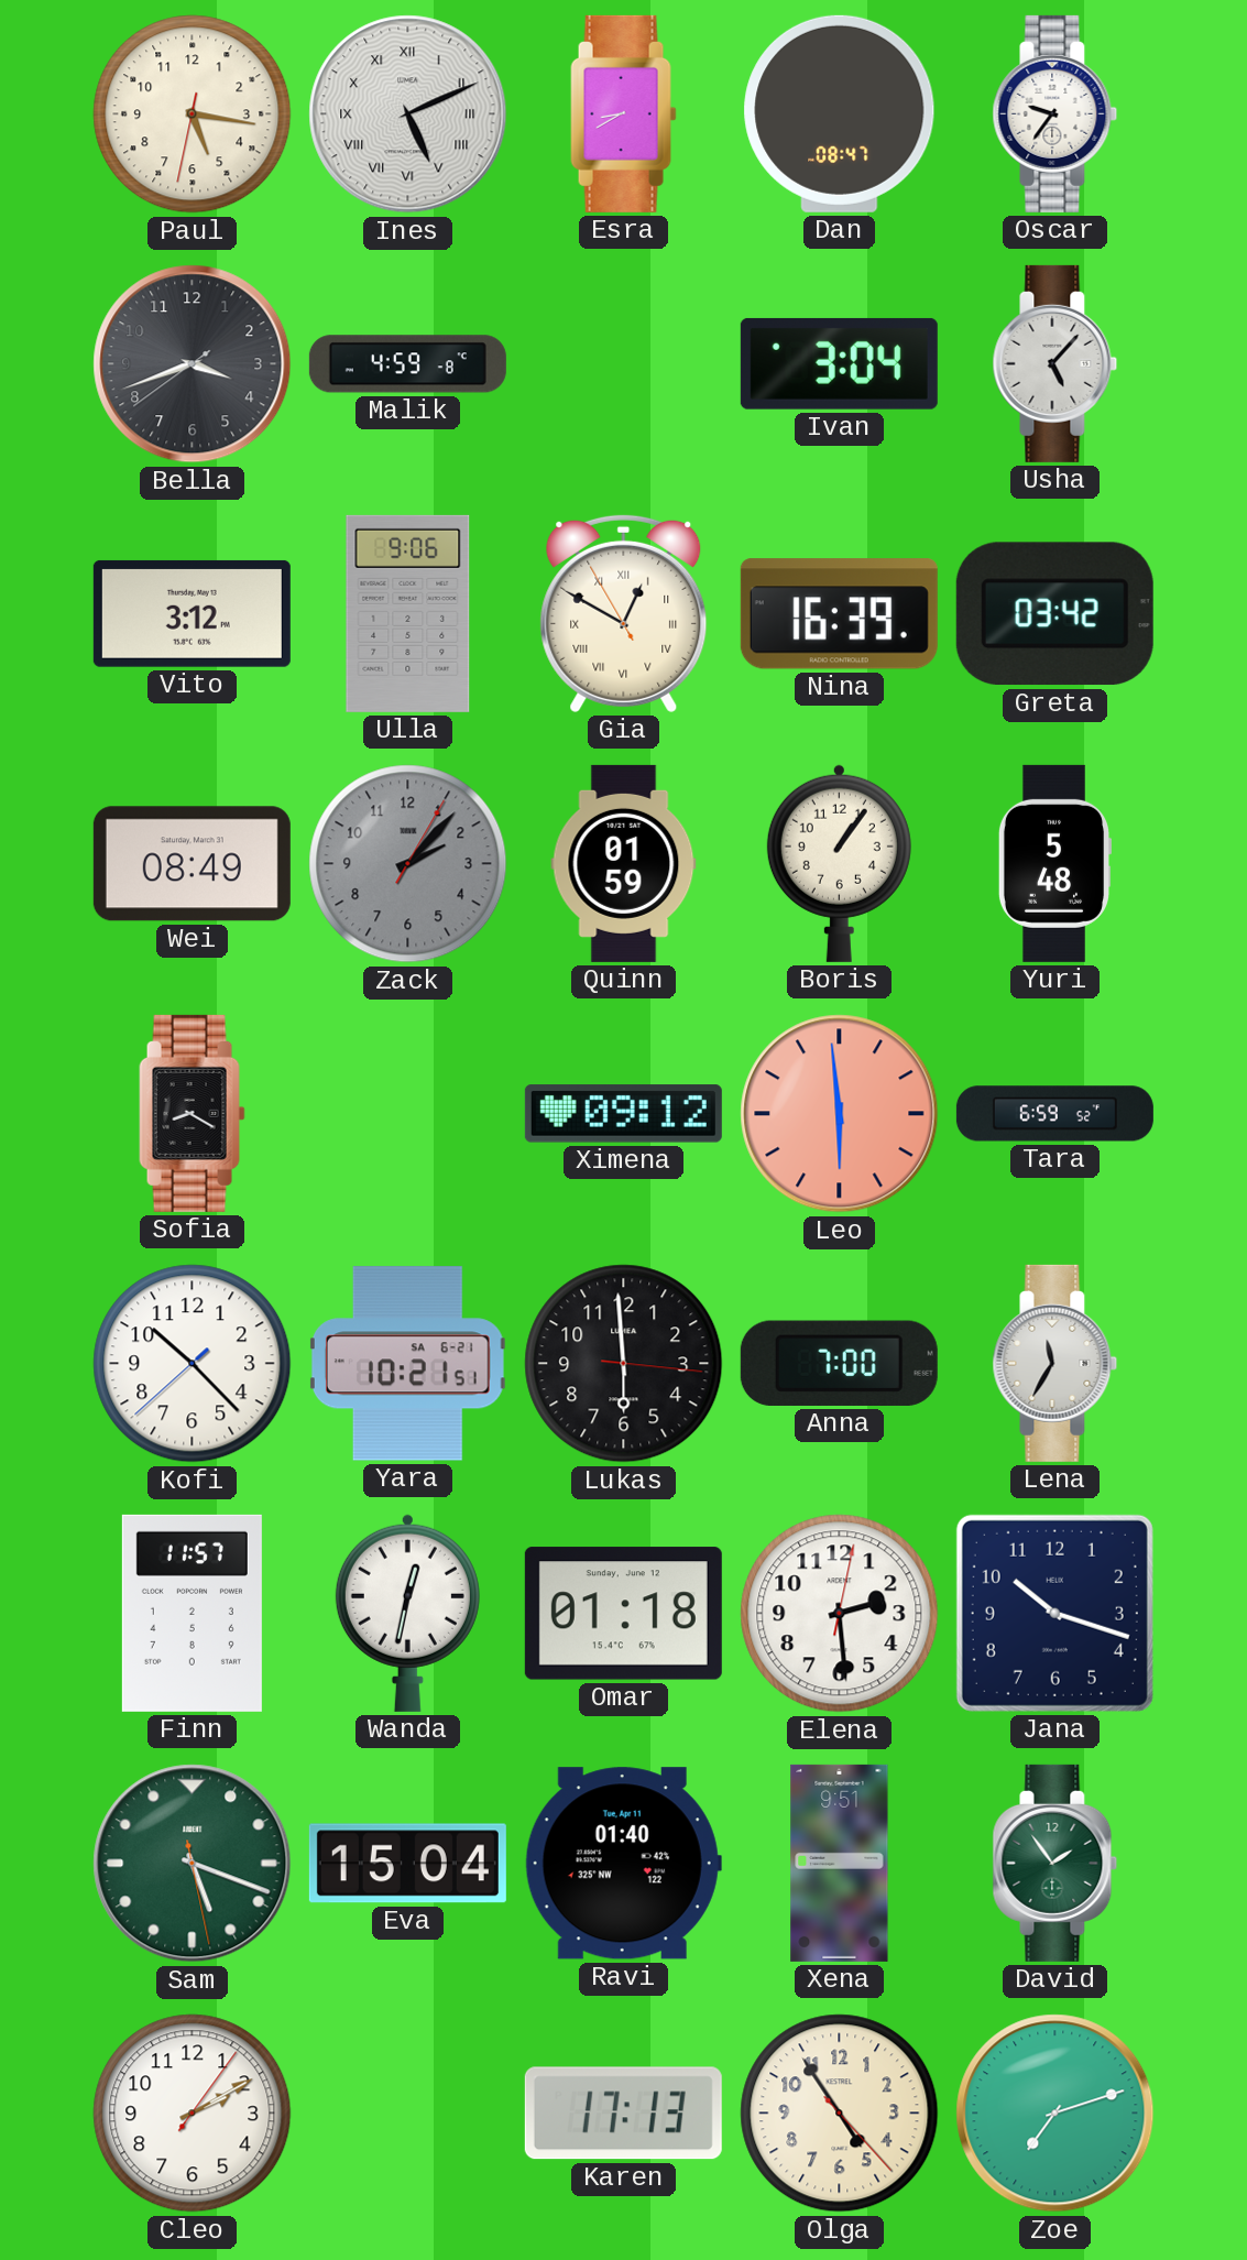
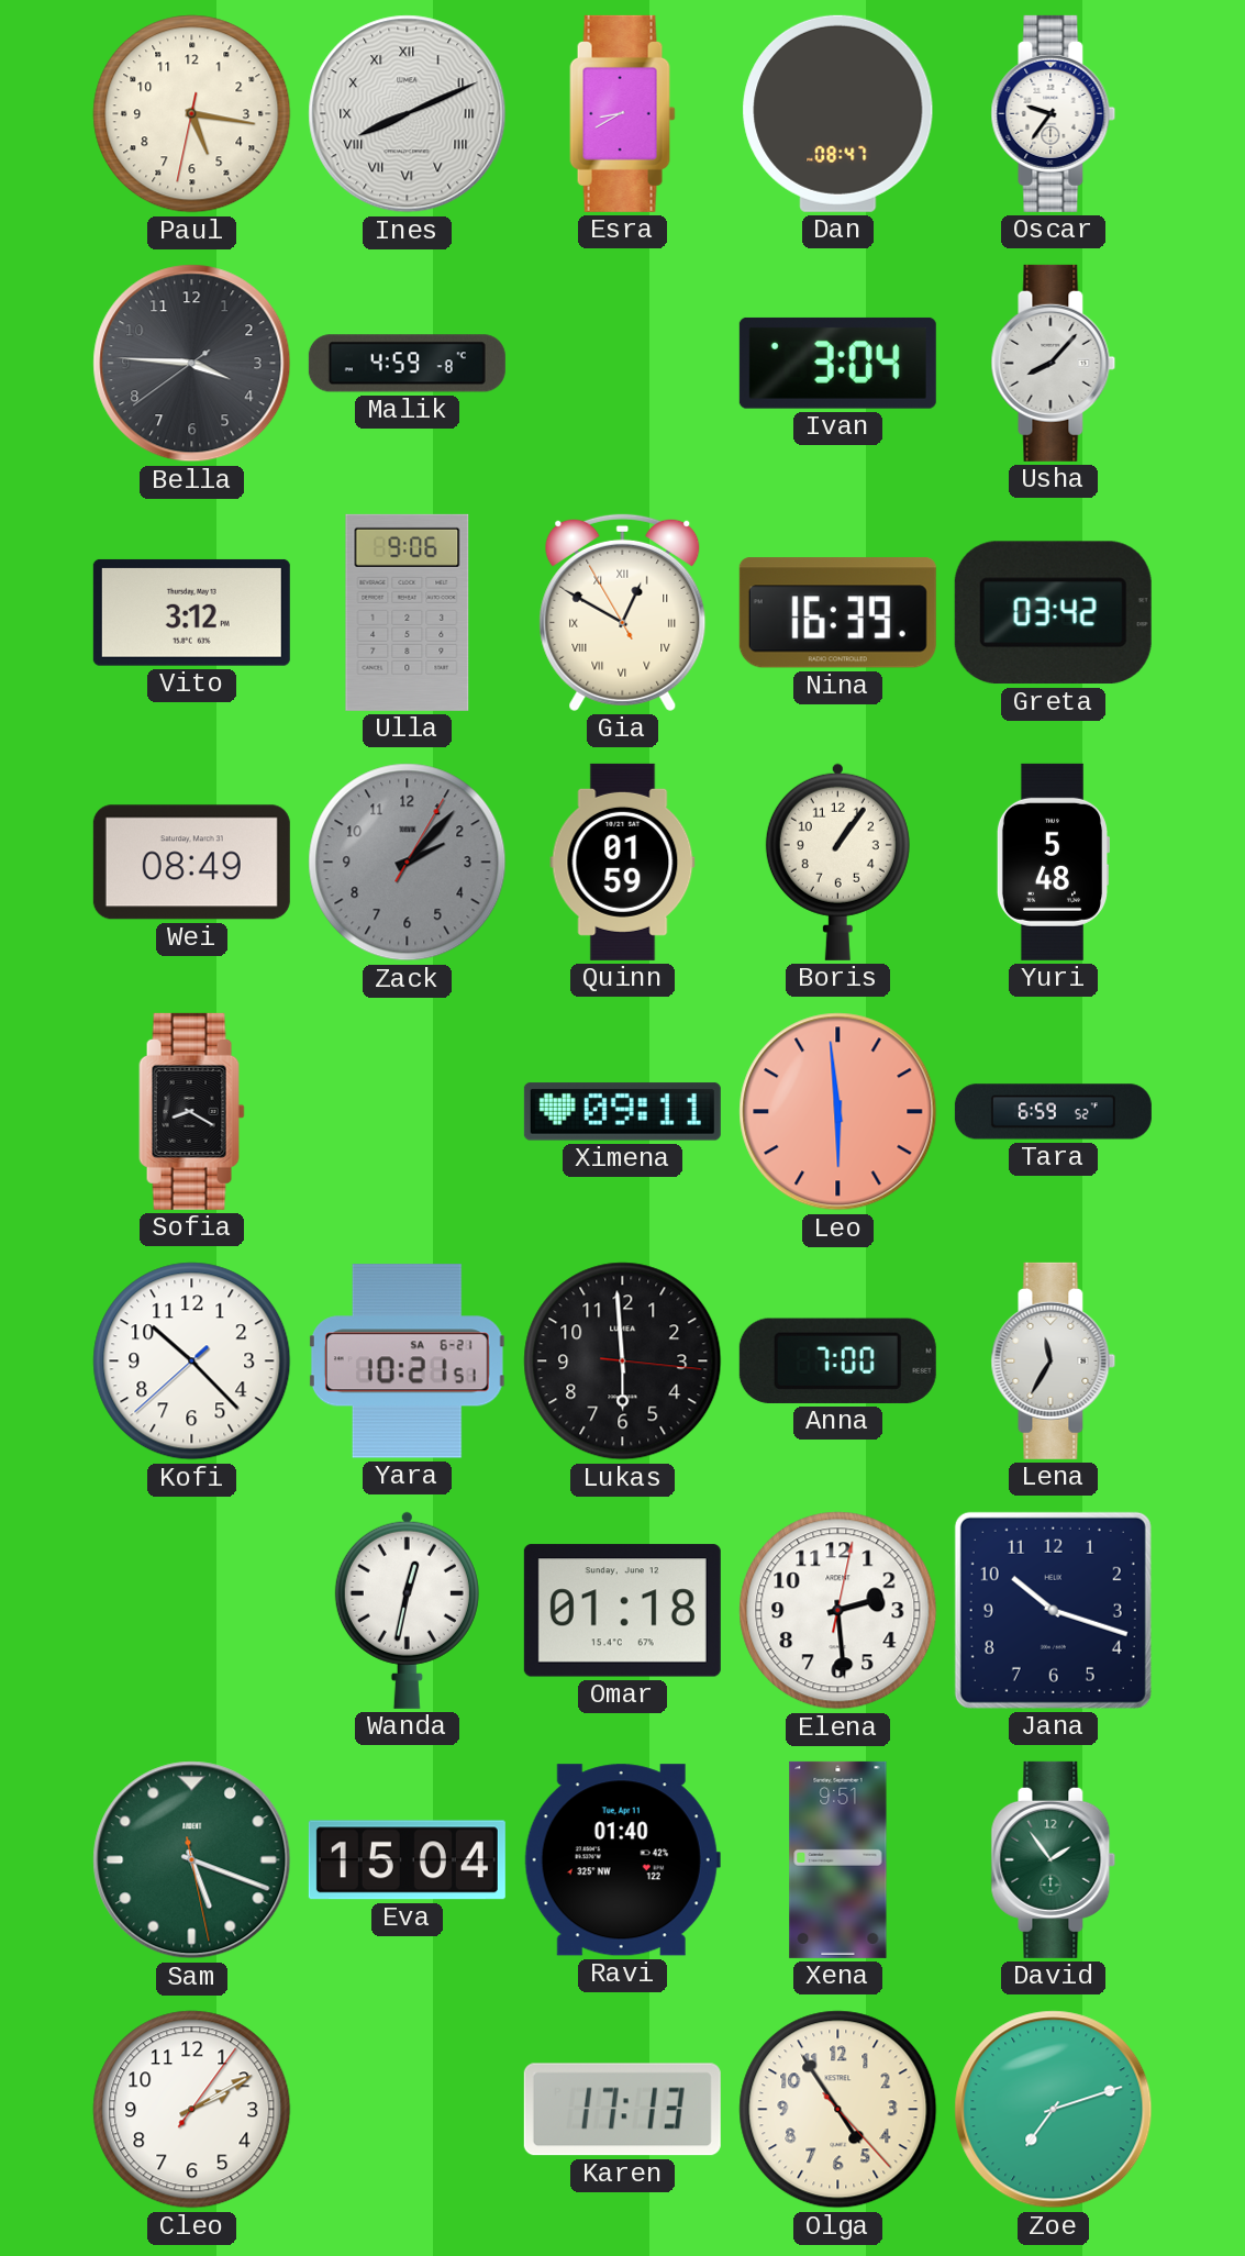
Ines: 5:11 -> 8:11 (408, 114)
Bella: 3:41 -> 3:45 (192, 364)
Usha: 5:07 -> 8:07 (1054, 363)
Ximena: 09:12 -> 09:11 (622, 1112)
Finn: 11:57 -> none (192, 1613)
